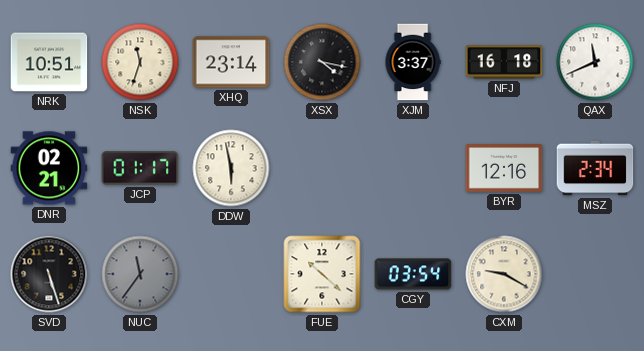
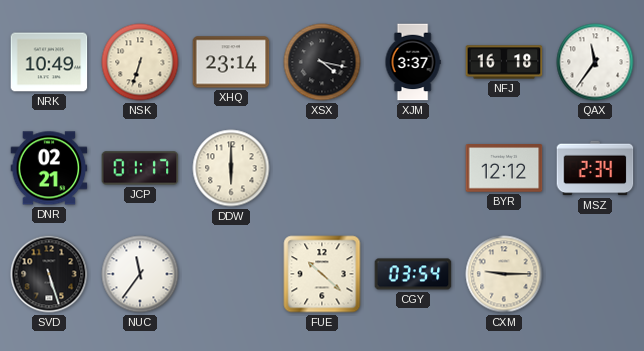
NRK: 10:51 -> 10:49 (49, 62)
NSK: 11:33 -> 6:33 (140, 62)
QAX: 11:41 -> 11:36 (595, 62)
DDW: 5:58 -> 6:00 (231, 168)
BYR: 12:16 -> 12:12 (504, 169)
NUC dial: grey -> white (140, 274)
CXM: 9:20 -> 9:15 (504, 274)
